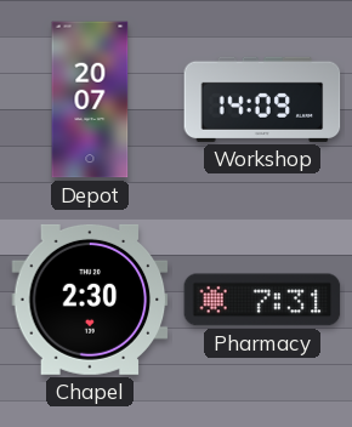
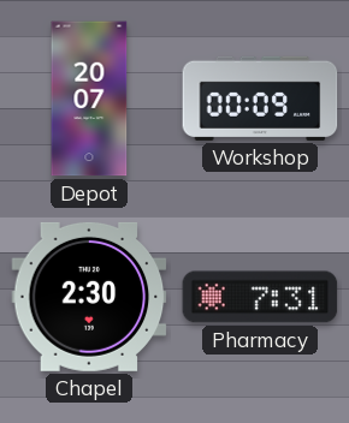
Workshop: 14:09 -> 00:09 (260, 99)
